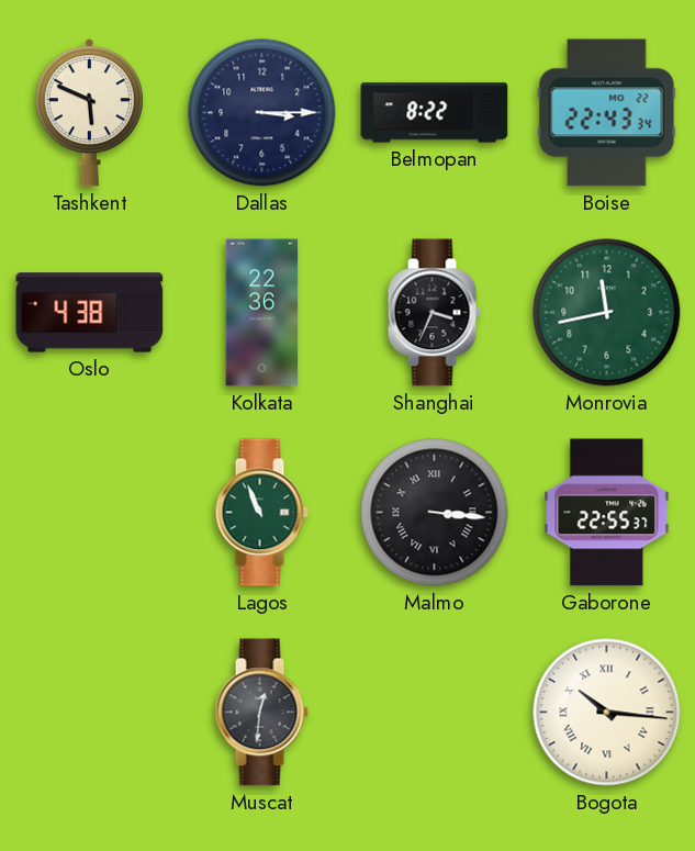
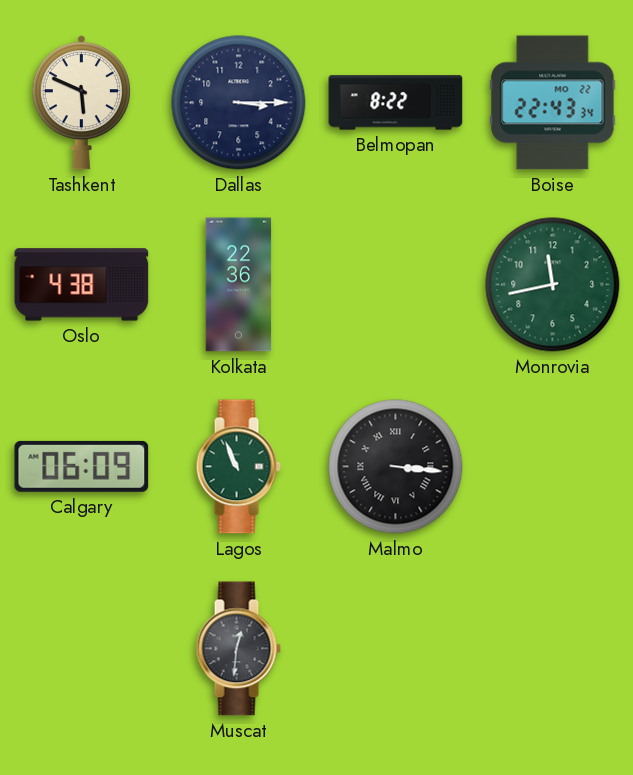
Shanghai: 3:34 -> none (434, 313)
Calgary: none -> 06:09 (82, 466)
Gaborone: 22:55 -> none (607, 513)
Bogota: 10:16 -> none (607, 713)
